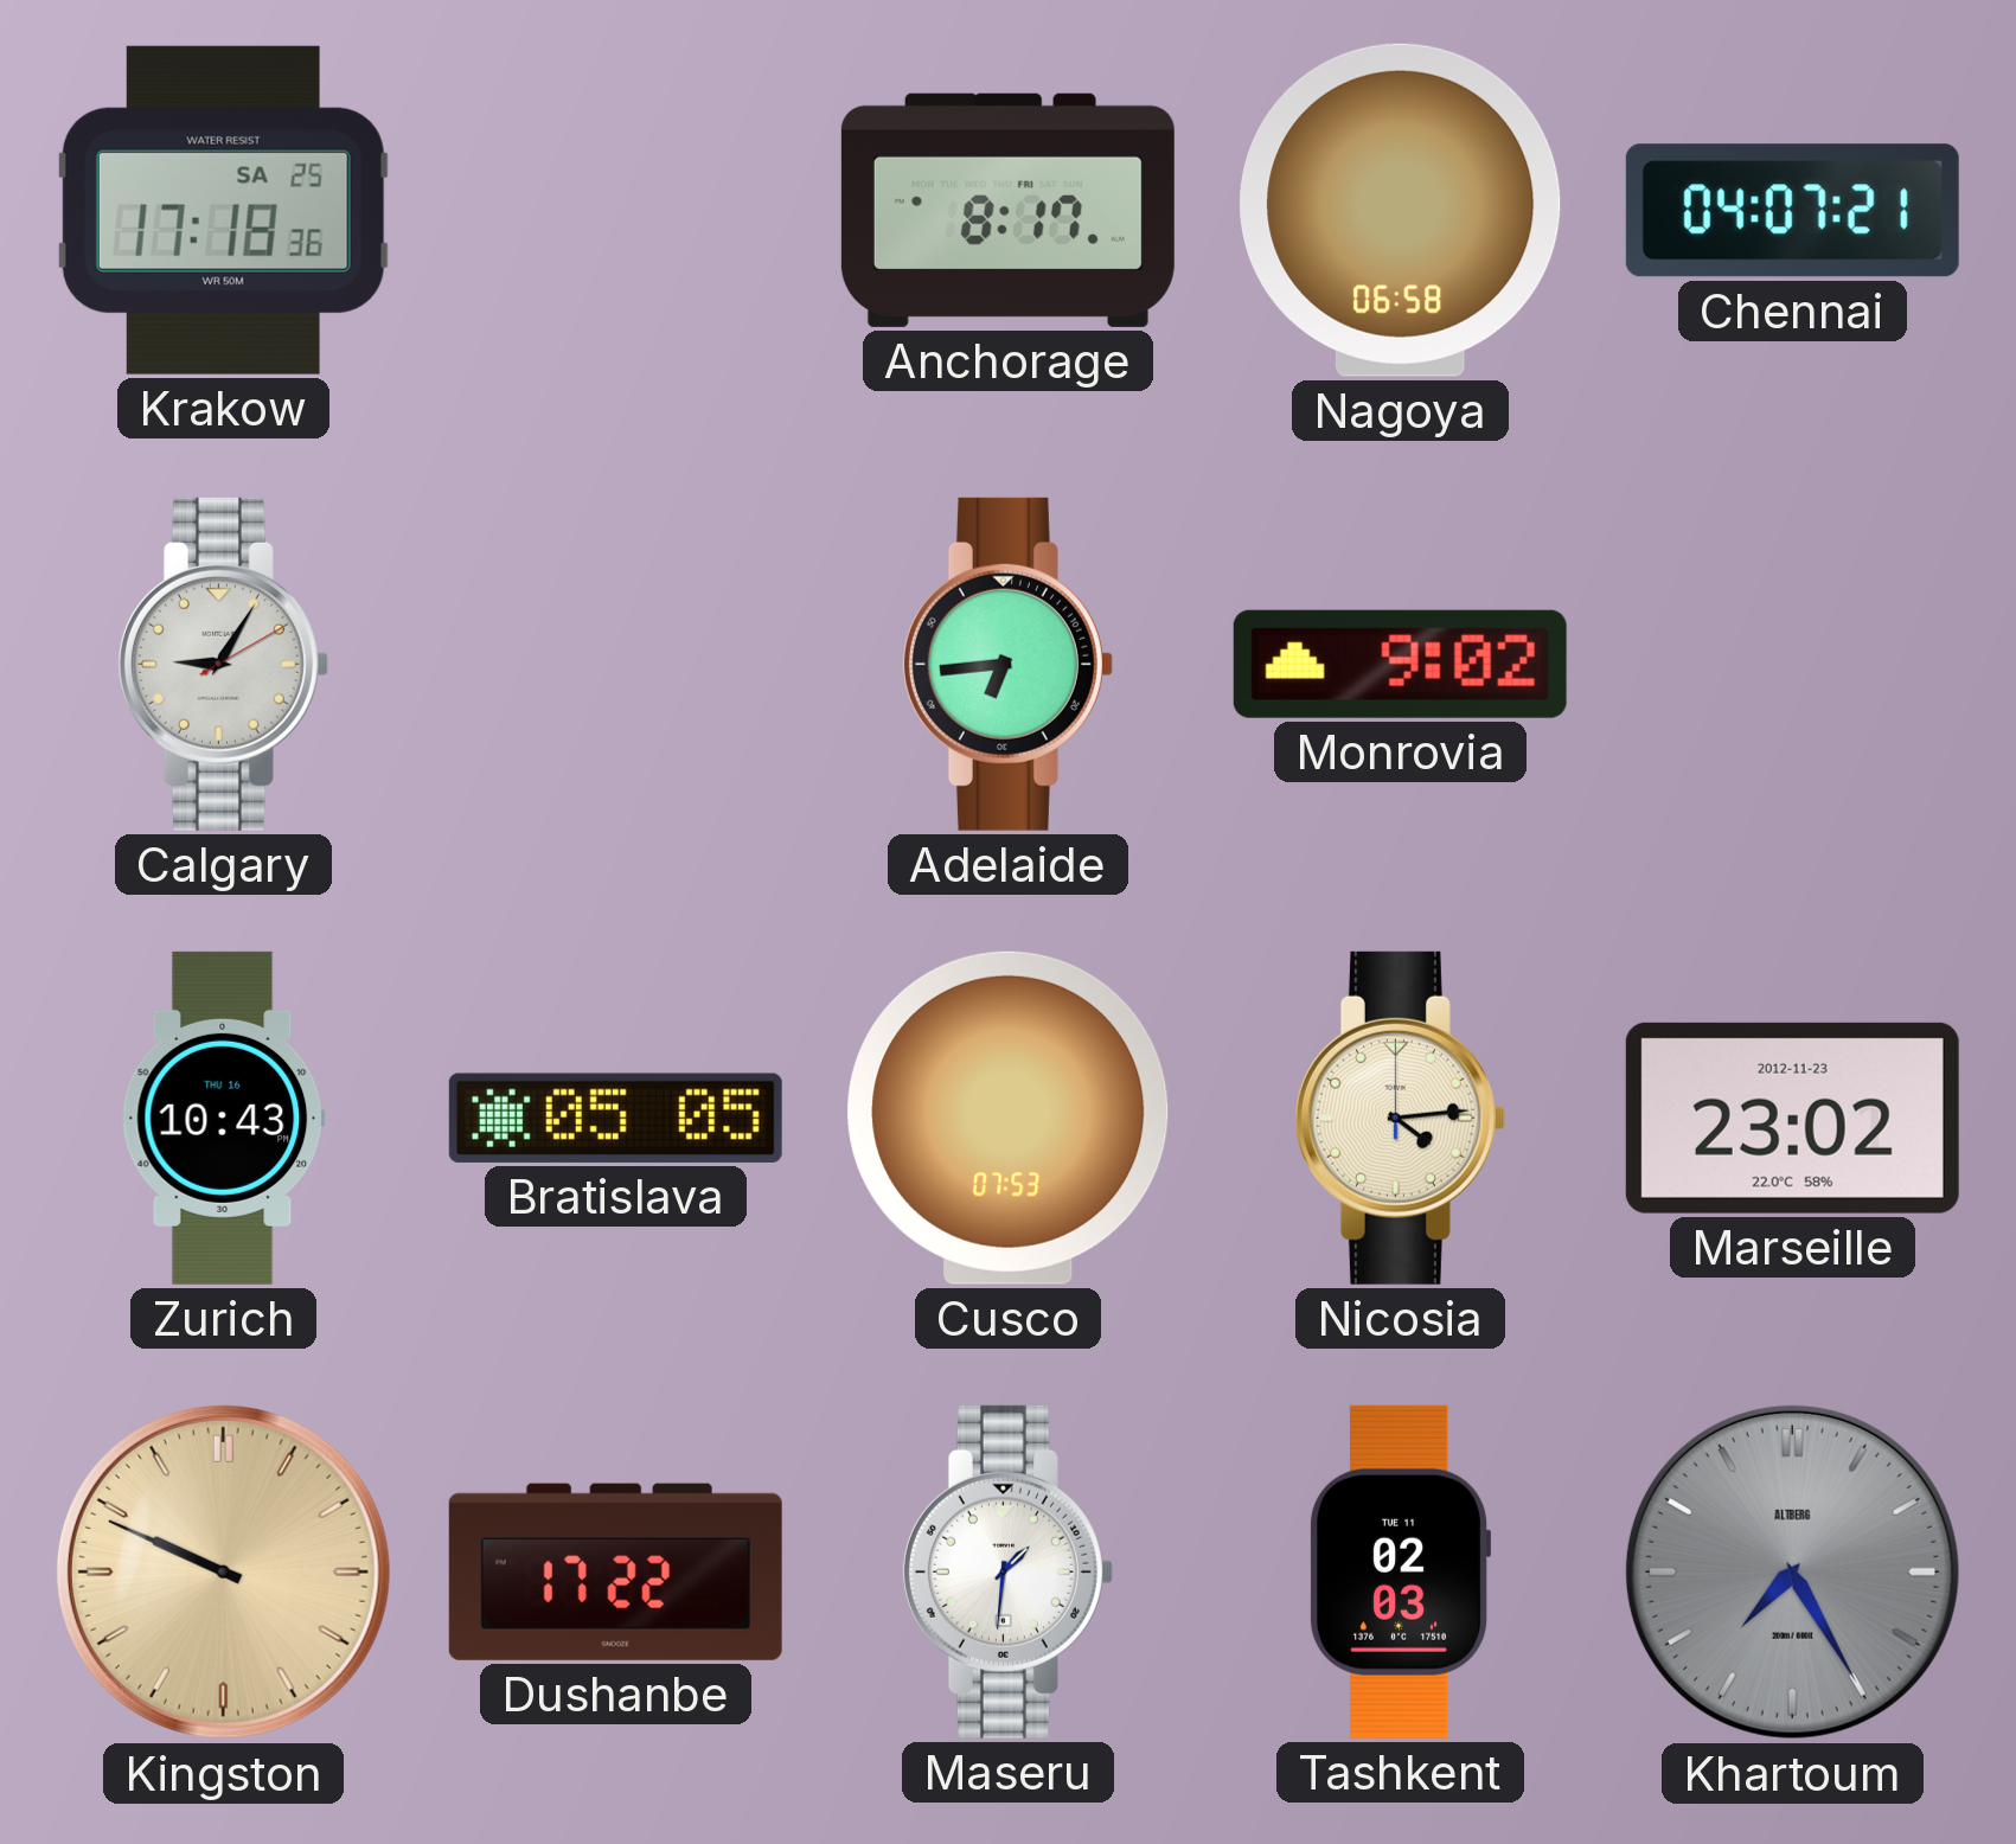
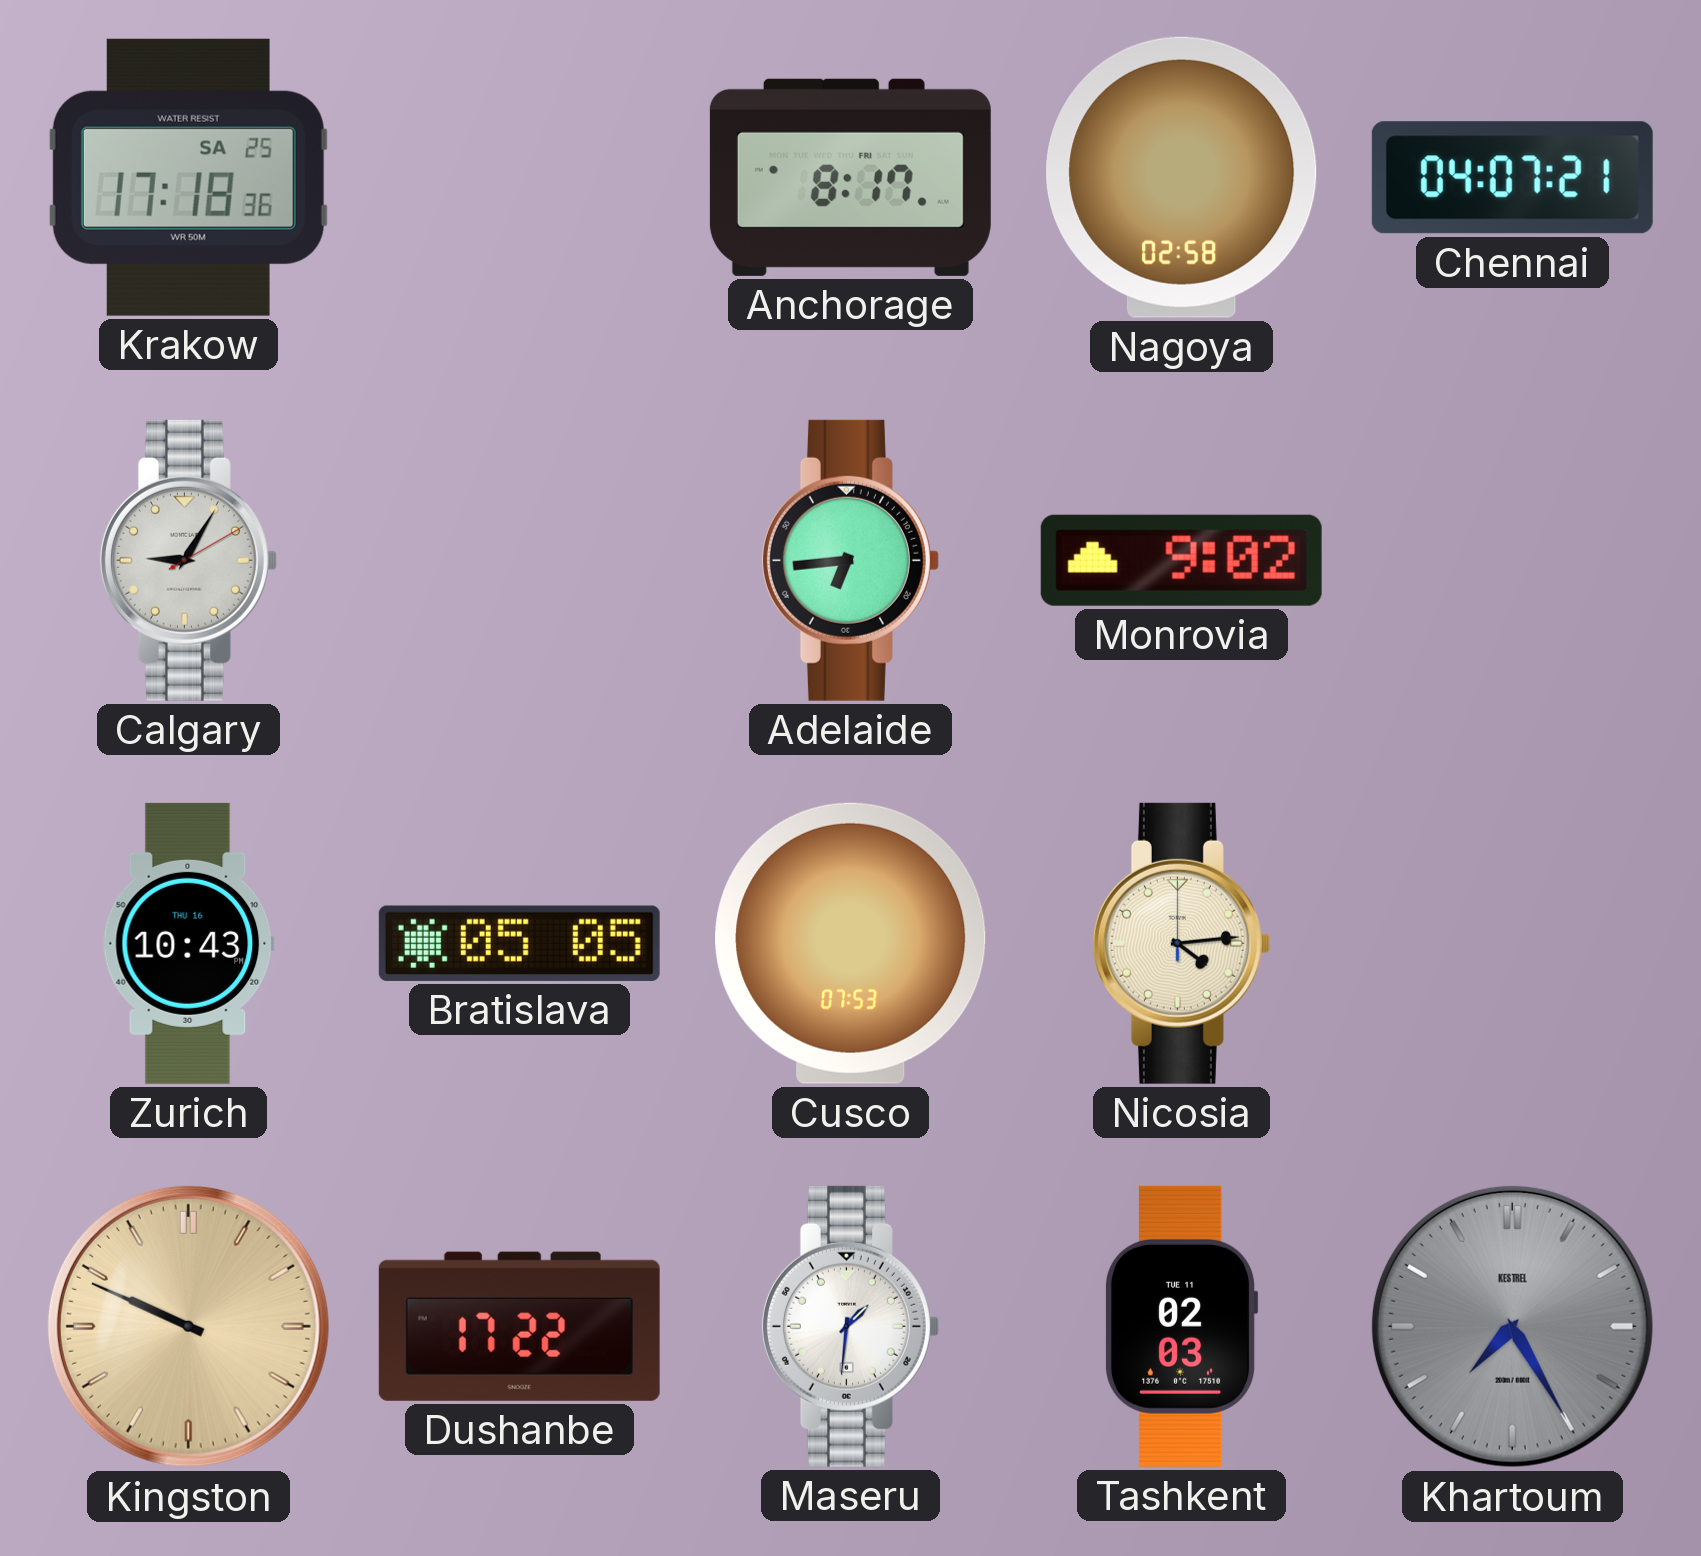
Nagoya: 06:58 -> 02:58 (1182, 177)
Marseille: 23:02 -> none (1792, 1118)
Khartoum brand: ALTBERG -> KESTREL (1512, 1326)
